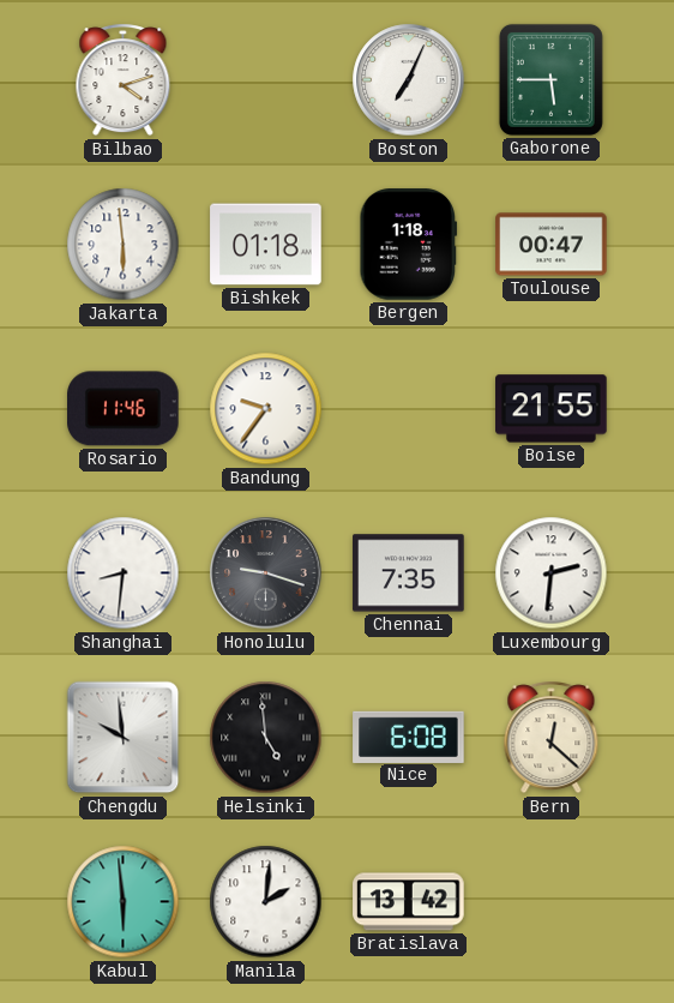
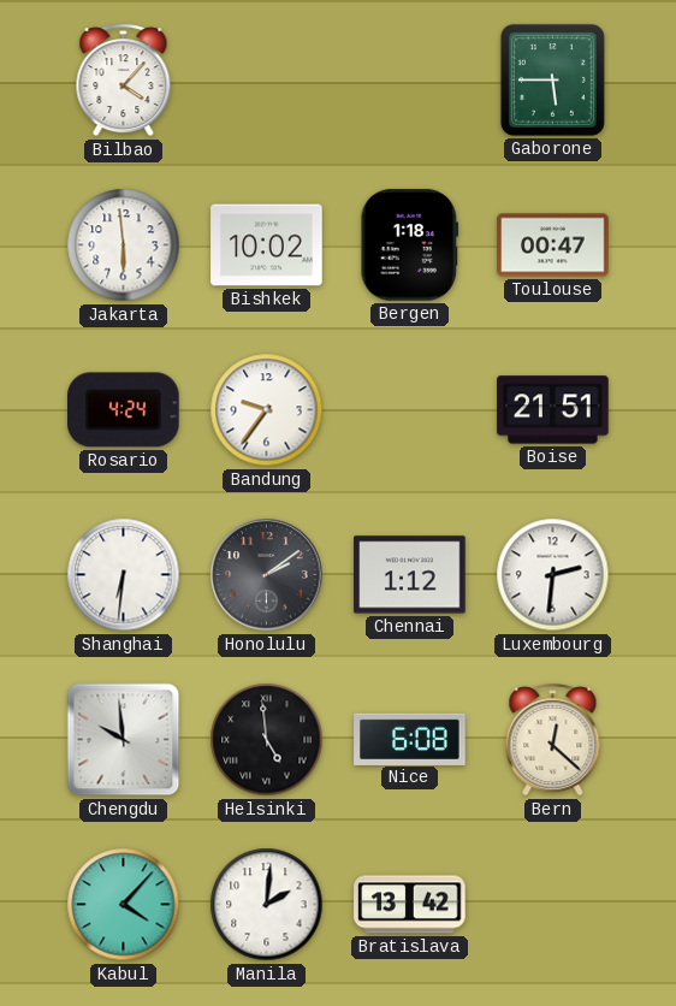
Bilbao: 4:12 -> 4:07 (124, 81)
Boston: 7:04 -> none (409, 80)
Bishkek: 01:18 -> 10:02 (267, 245)
Rosario: 11:46 -> 4:24 (124, 410)
Boise: 21:55 -> 21:51 (553, 410)
Shanghai: 8:31 -> 6:31 (124, 575)
Honolulu: 9:18 -> 2:09 (267, 575)
Chennai: 7:35 -> 1:12 (410, 575)
Kabul: 5:59 -> 4:07 (124, 905)
